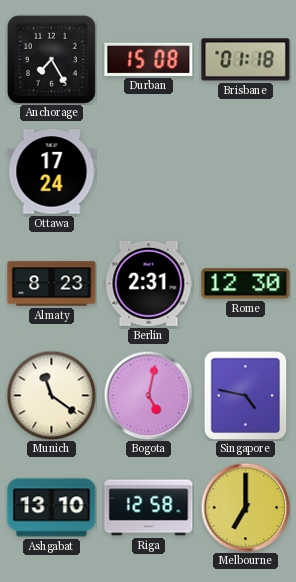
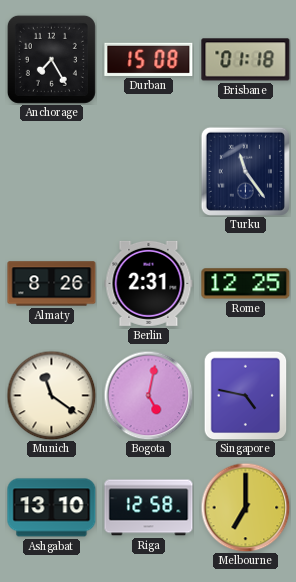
Ottawa: 17:24 -> none (52, 172)
Turku: none -> 11:24 (245, 171)
Almaty: 8:23 -> 8:26 (52, 284)
Rome: 12:30 -> 12:25 (246, 284)
